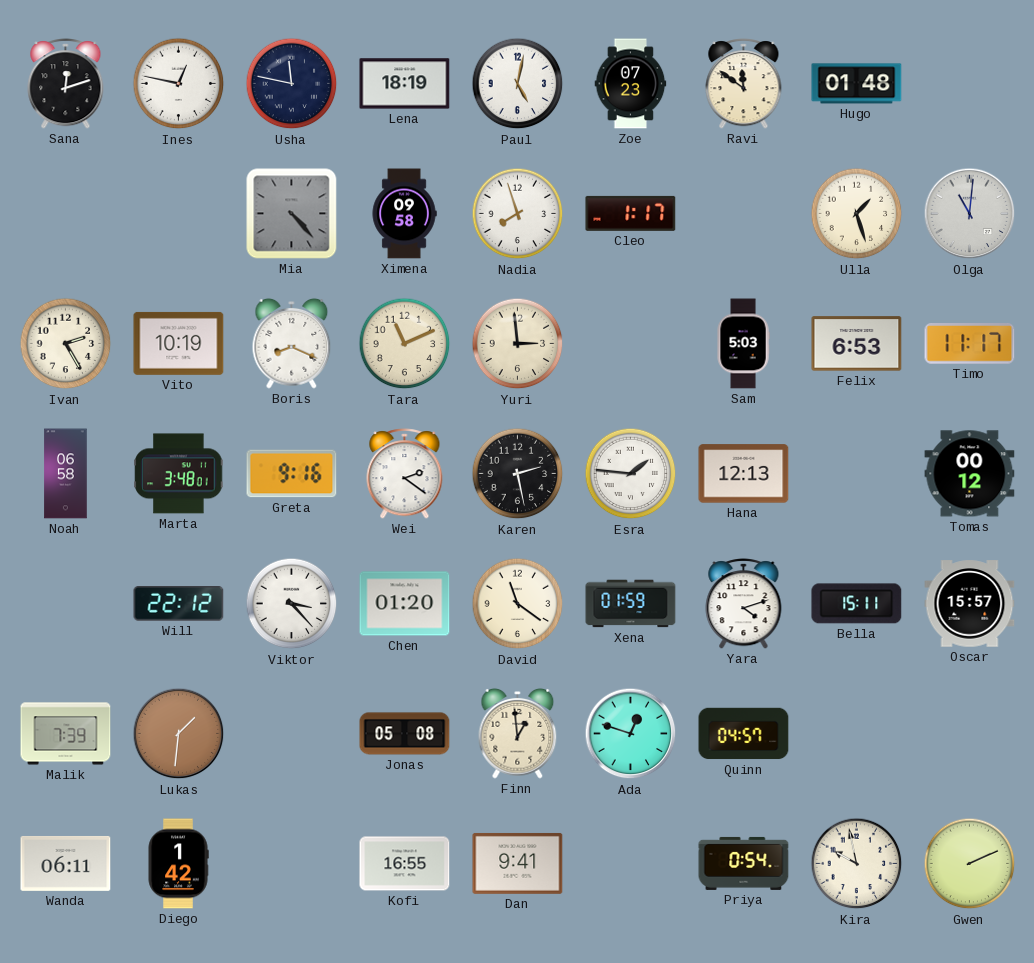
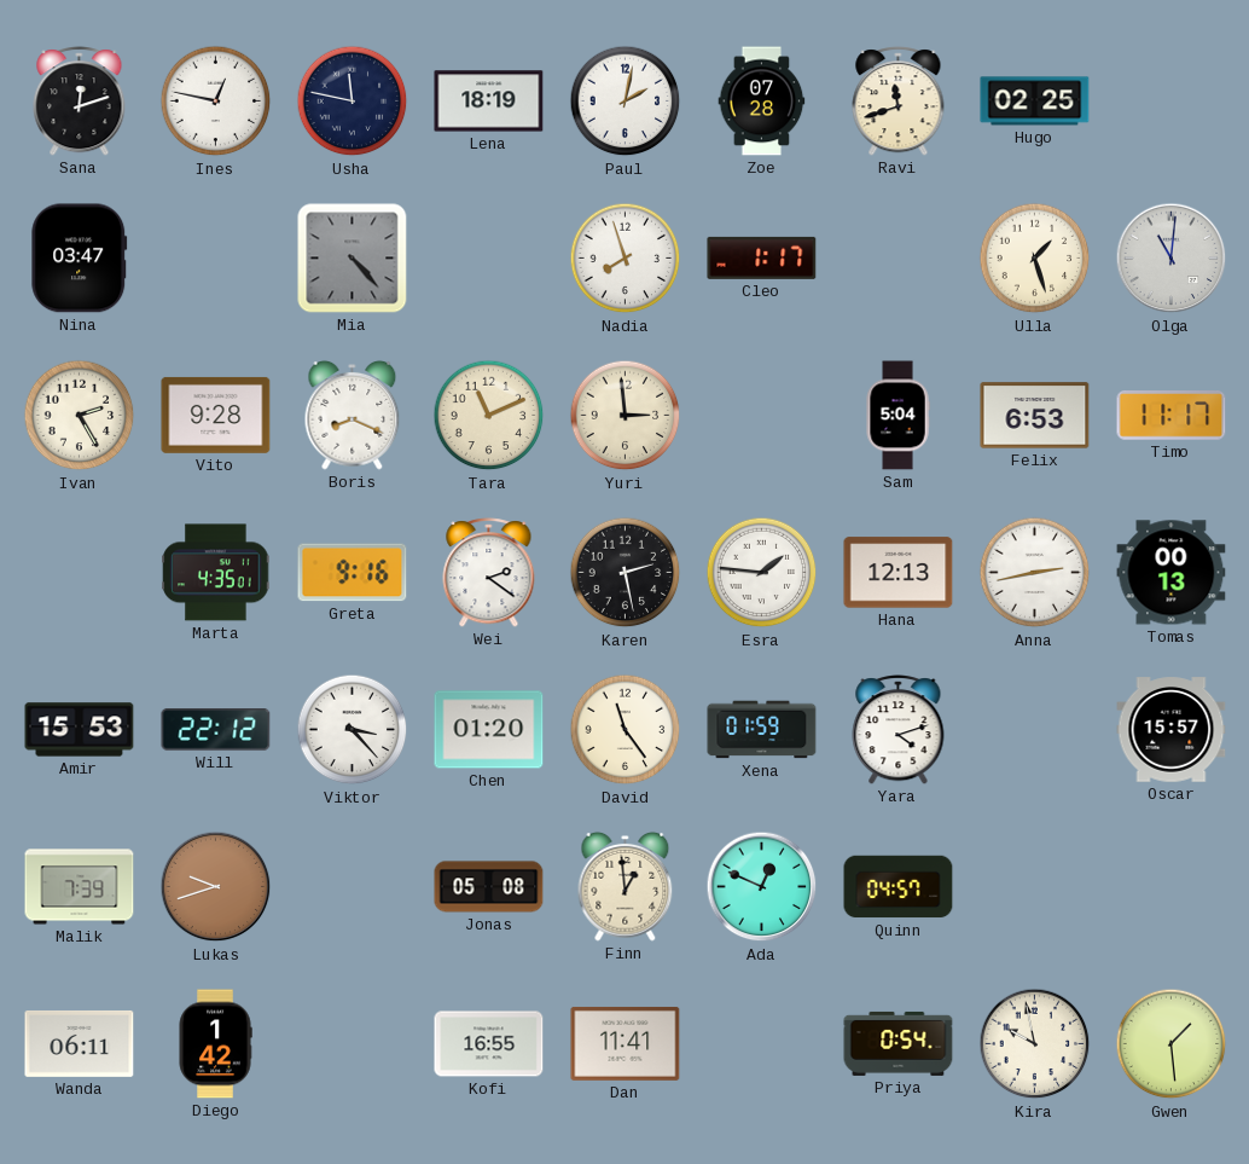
Paul: 5:02 -> 2:02 (626, 102)
Zoe: 07:23 -> 07:28 (762, 102)
Ravi: 11:51 -> 11:42 (899, 102)
Hugo: 01:48 -> 02:25 (1035, 102)
Nina: none -> 03:47 (80, 259)
Ximena: 09:58 -> none (404, 214)
Vito: 10:19 -> 9:28 (216, 415)
Sam: 5:03 -> 5:04 (897, 416)
Noah: 06:58 -> none (66, 474)
Marta: 3:48 -> 4:35 (216, 573)
Anna: none -> 2:43 (1035, 573)
Tomas: 00:12 -> 00:13 (1172, 573)
Amir: none -> 15:53 (80, 730)
David: 11:21 -> 11:24 (626, 730)
Bella: 15:11 -> none (857, 604)
Lukas: 1:31 -> 9:42 (216, 887)
Ada: 12:48 -> 12:49 (762, 887)
Dan: 9:41 -> 11:41 (626, 1043)
Gwen: 2:11 -> 1:29 (1172, 1044)
